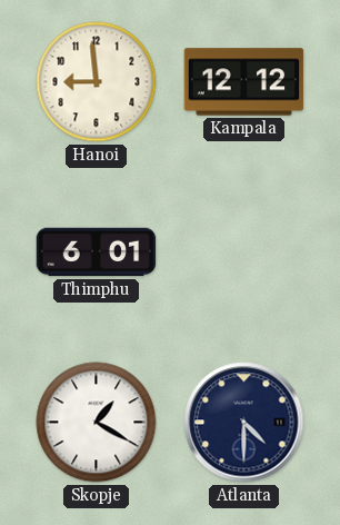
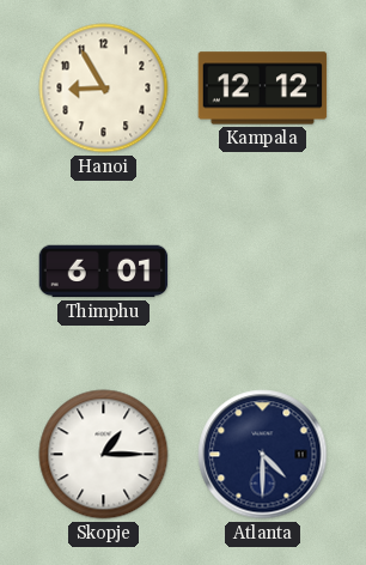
Hanoi: 8:59 -> 8:55 (104, 89)
Skopje: 1:20 -> 1:15 (104, 455)
